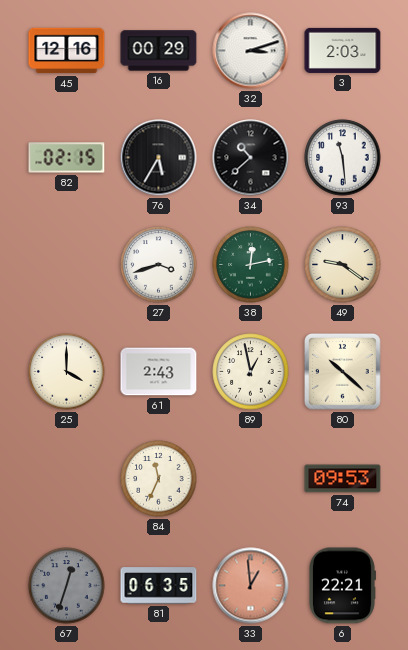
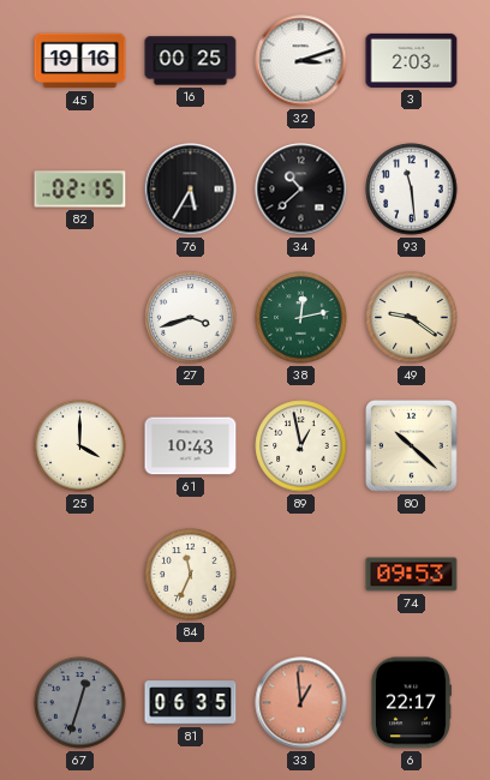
45: 12:16 -> 19:16 (80, 61)
16: 00:29 -> 00:25 (191, 61)
61: 2:43 -> 10:43 (191, 446)
6: 22:21 -> 22:17 (411, 703)
